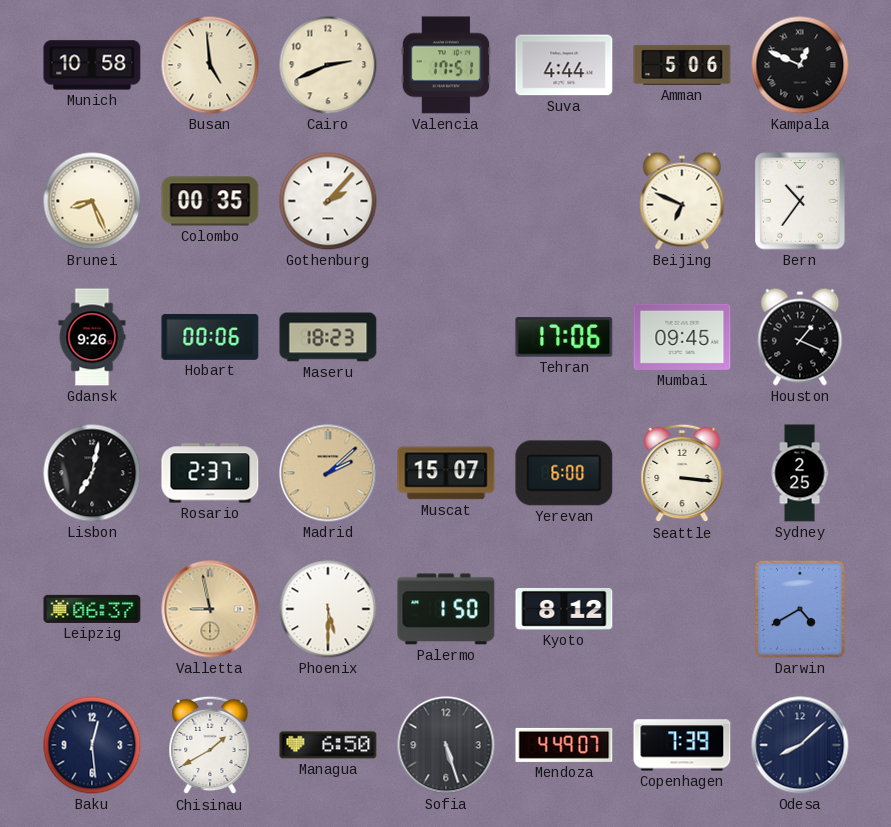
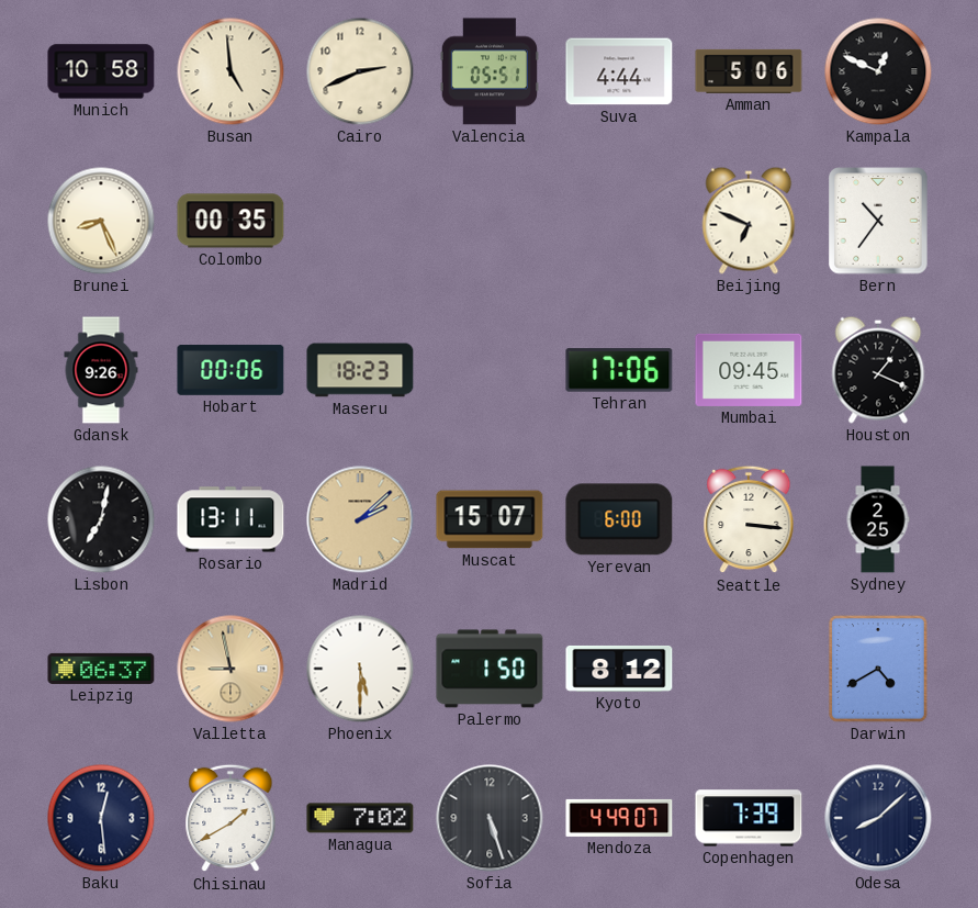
Valencia: 17:51 -> 05:51 (490, 71)
Gothenburg: 2:07 -> none (328, 201)
Rosario: 2:37 -> 13:11 (231, 519)
Managua: 6:50 -> 7:02 (360, 818)
